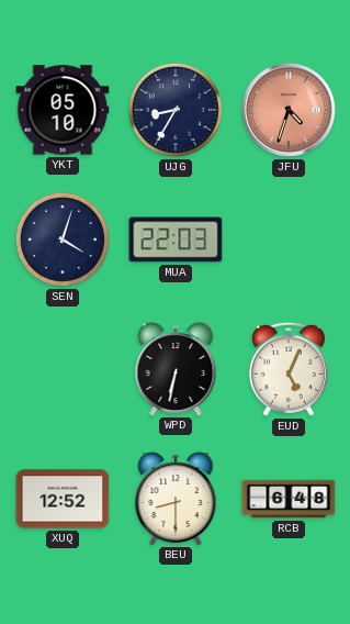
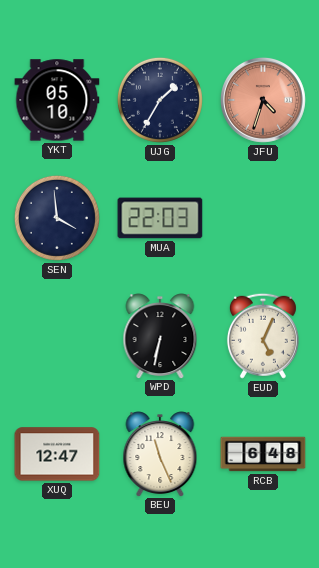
UJG: 8:35 -> 1:35 (160, 100)
SEN: 4:03 -> 3:59 (57, 218)
XUQ: 12:52 -> 12:47 (57, 454)
BEU: 8:30 -> 11:26 (160, 454)
